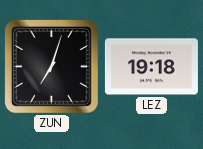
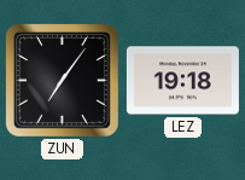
ZUN: 7:03 -> 7:06 (63, 81)
